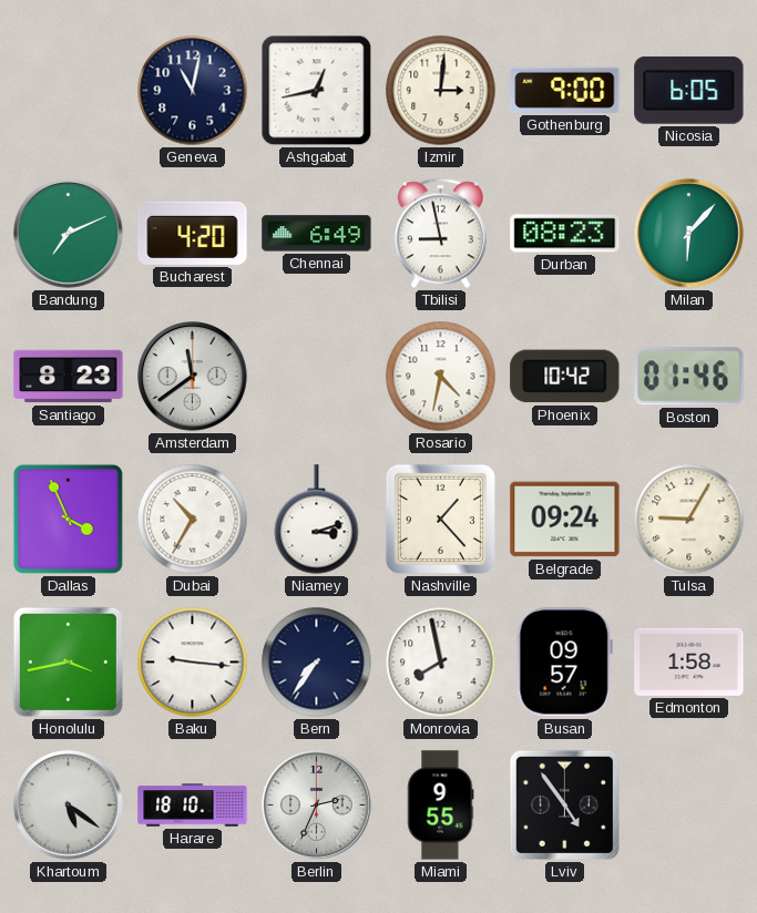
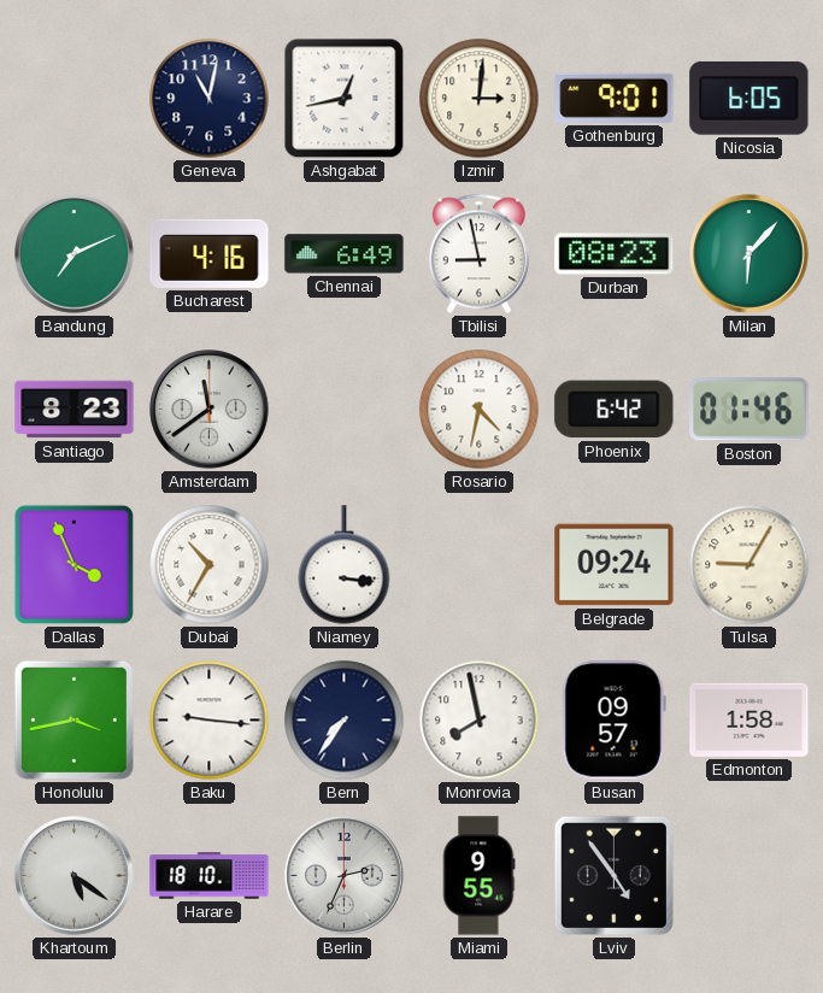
Gothenburg: 9:00 -> 9:01 (615, 98)
Bucharest: 4:20 -> 4:16 (210, 253)
Phoenix: 10:42 -> 6:42 (615, 410)
Niamey: 3:12 -> 3:16 (345, 565)
Nashville: 1:23 -> none (440, 519)
